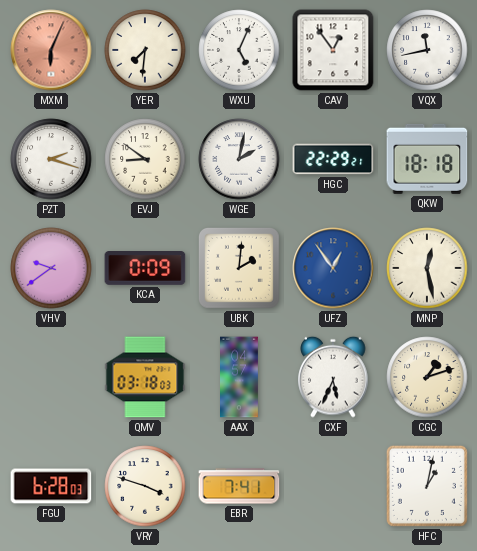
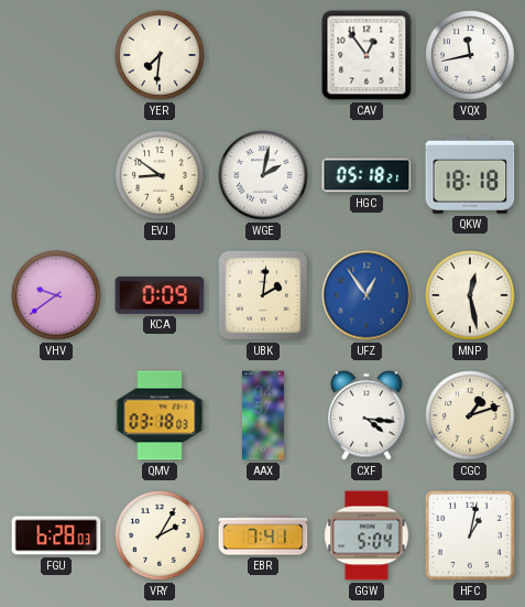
MXM: 6:04 -> none (51, 50)
WXU: 5:04 -> none (239, 50)
PZT: 2:18 -> none (51, 159)
HGC: 22:29 -> 05:18 (367, 175)
CXF: 5:34 -> 4:16 (367, 415)
VRY: 3:48 -> 2:05 (160, 535)
GGW: none -> 5:04 (367, 535)
